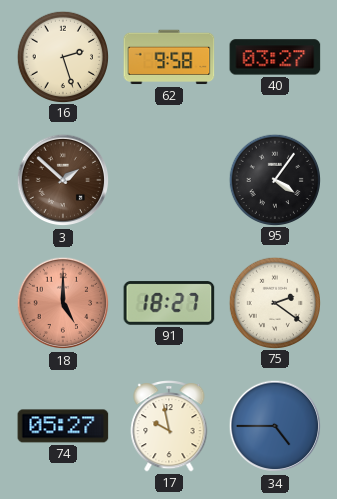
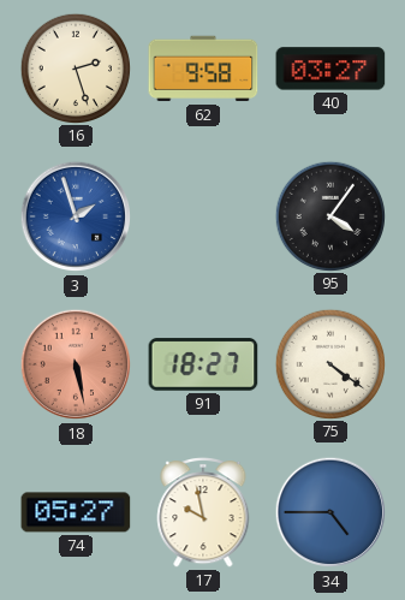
3: 1:52 -> 1:57 (76, 216)
3 dial: brown -> blue (76, 216)
18: 5:00 -> 5:28 (76, 364)
75: 2:21 -> 4:21 (329, 363)
